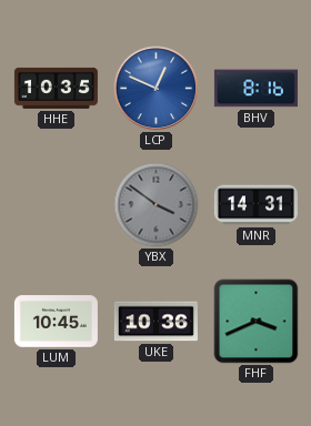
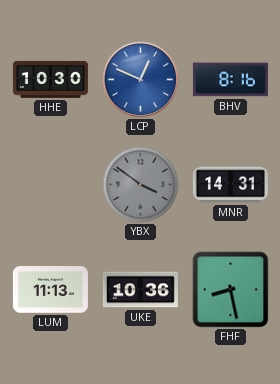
HHE: 10:35 -> 10:30 (50, 79)
LUM: 10:45 -> 11:13 (50, 290)
FHF: 3:41 -> 8:28 (231, 290)
